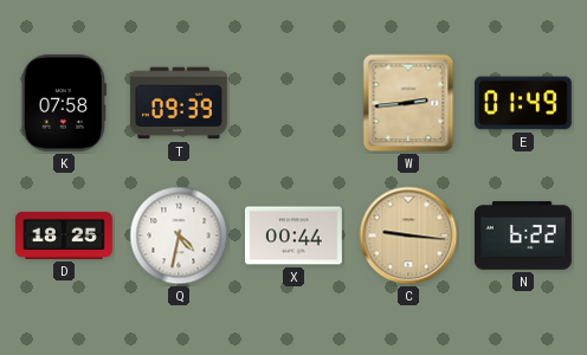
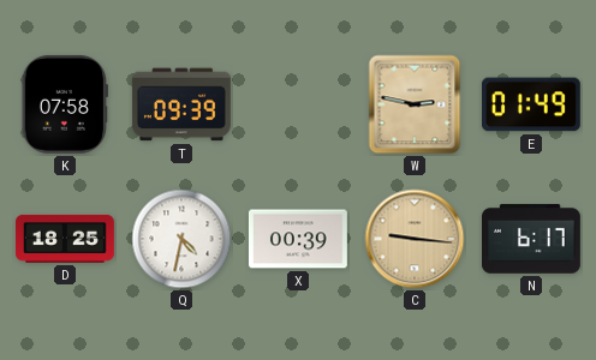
W: 2:44 -> 2:47 (415, 104)
X: 00:44 -> 00:39 (298, 239)
N: 6:22 -> 6:17 (531, 239)
